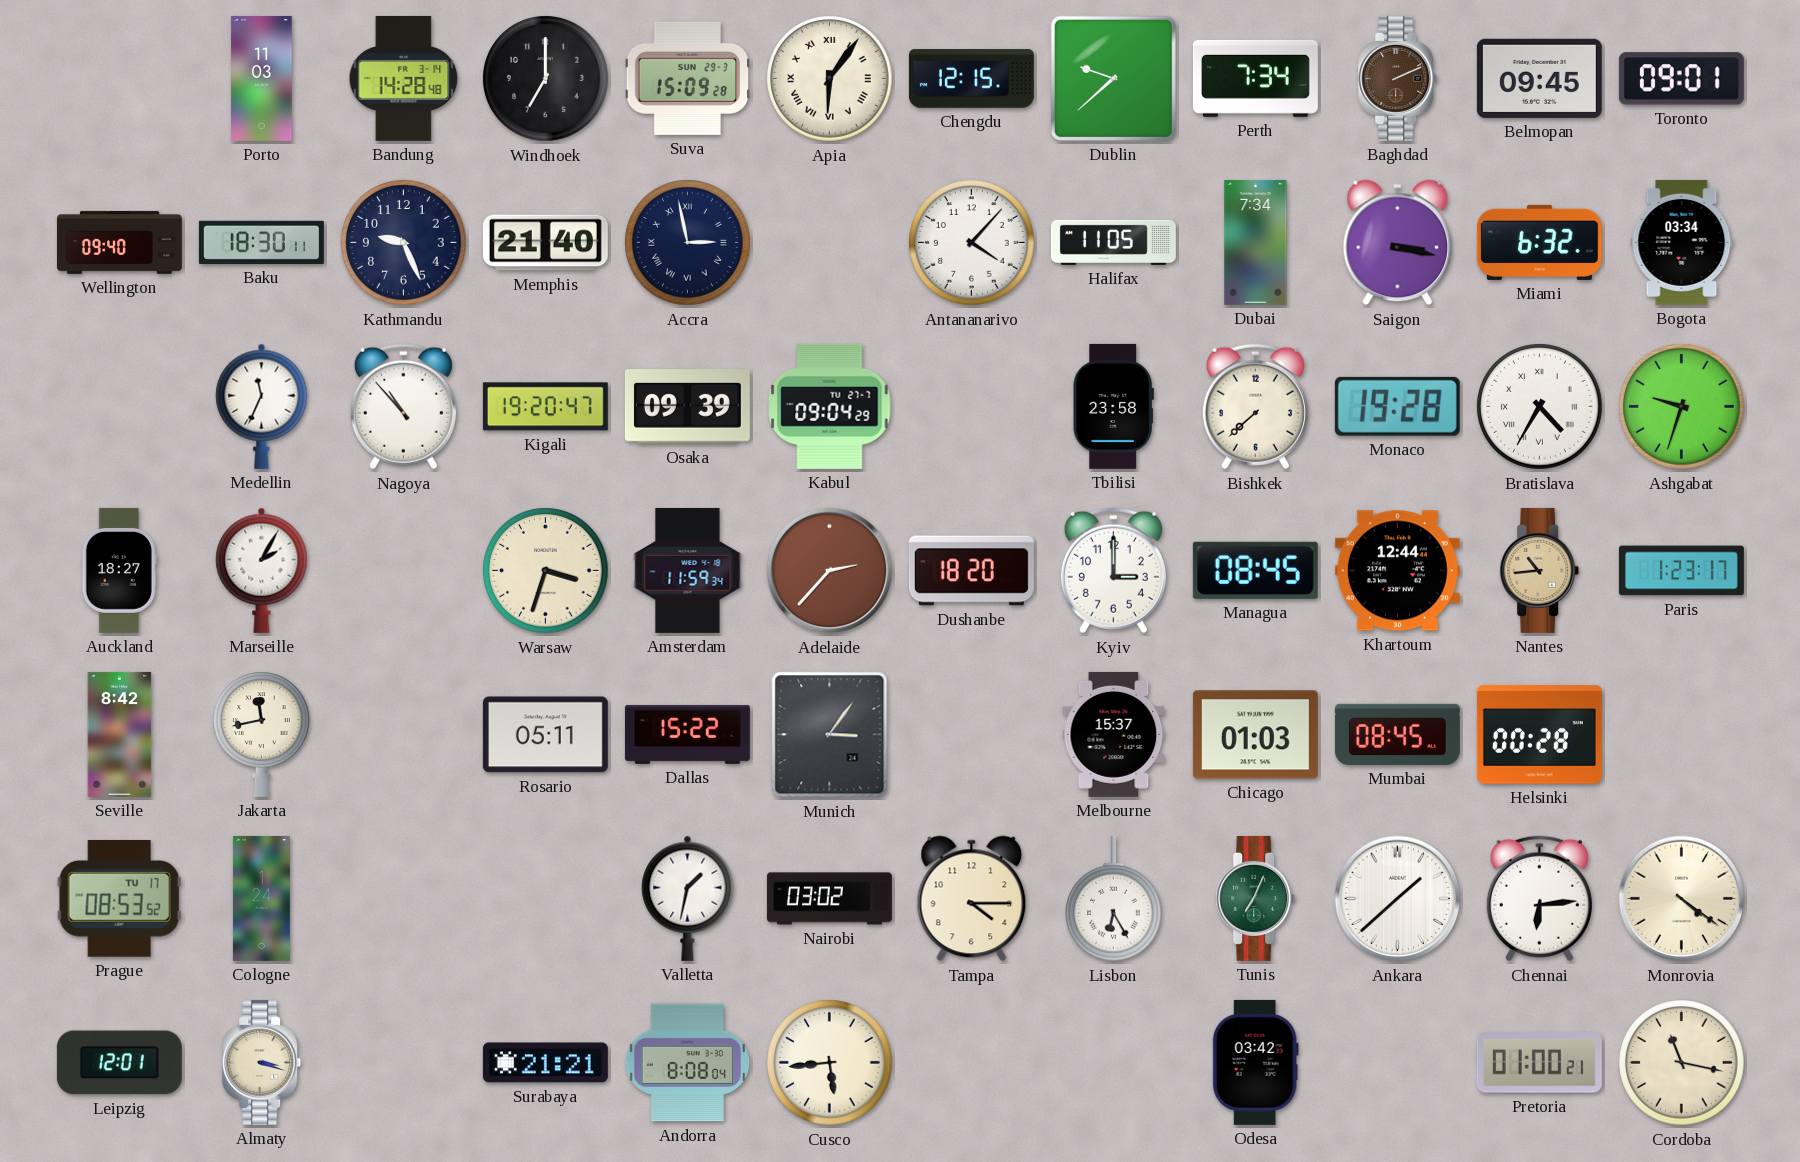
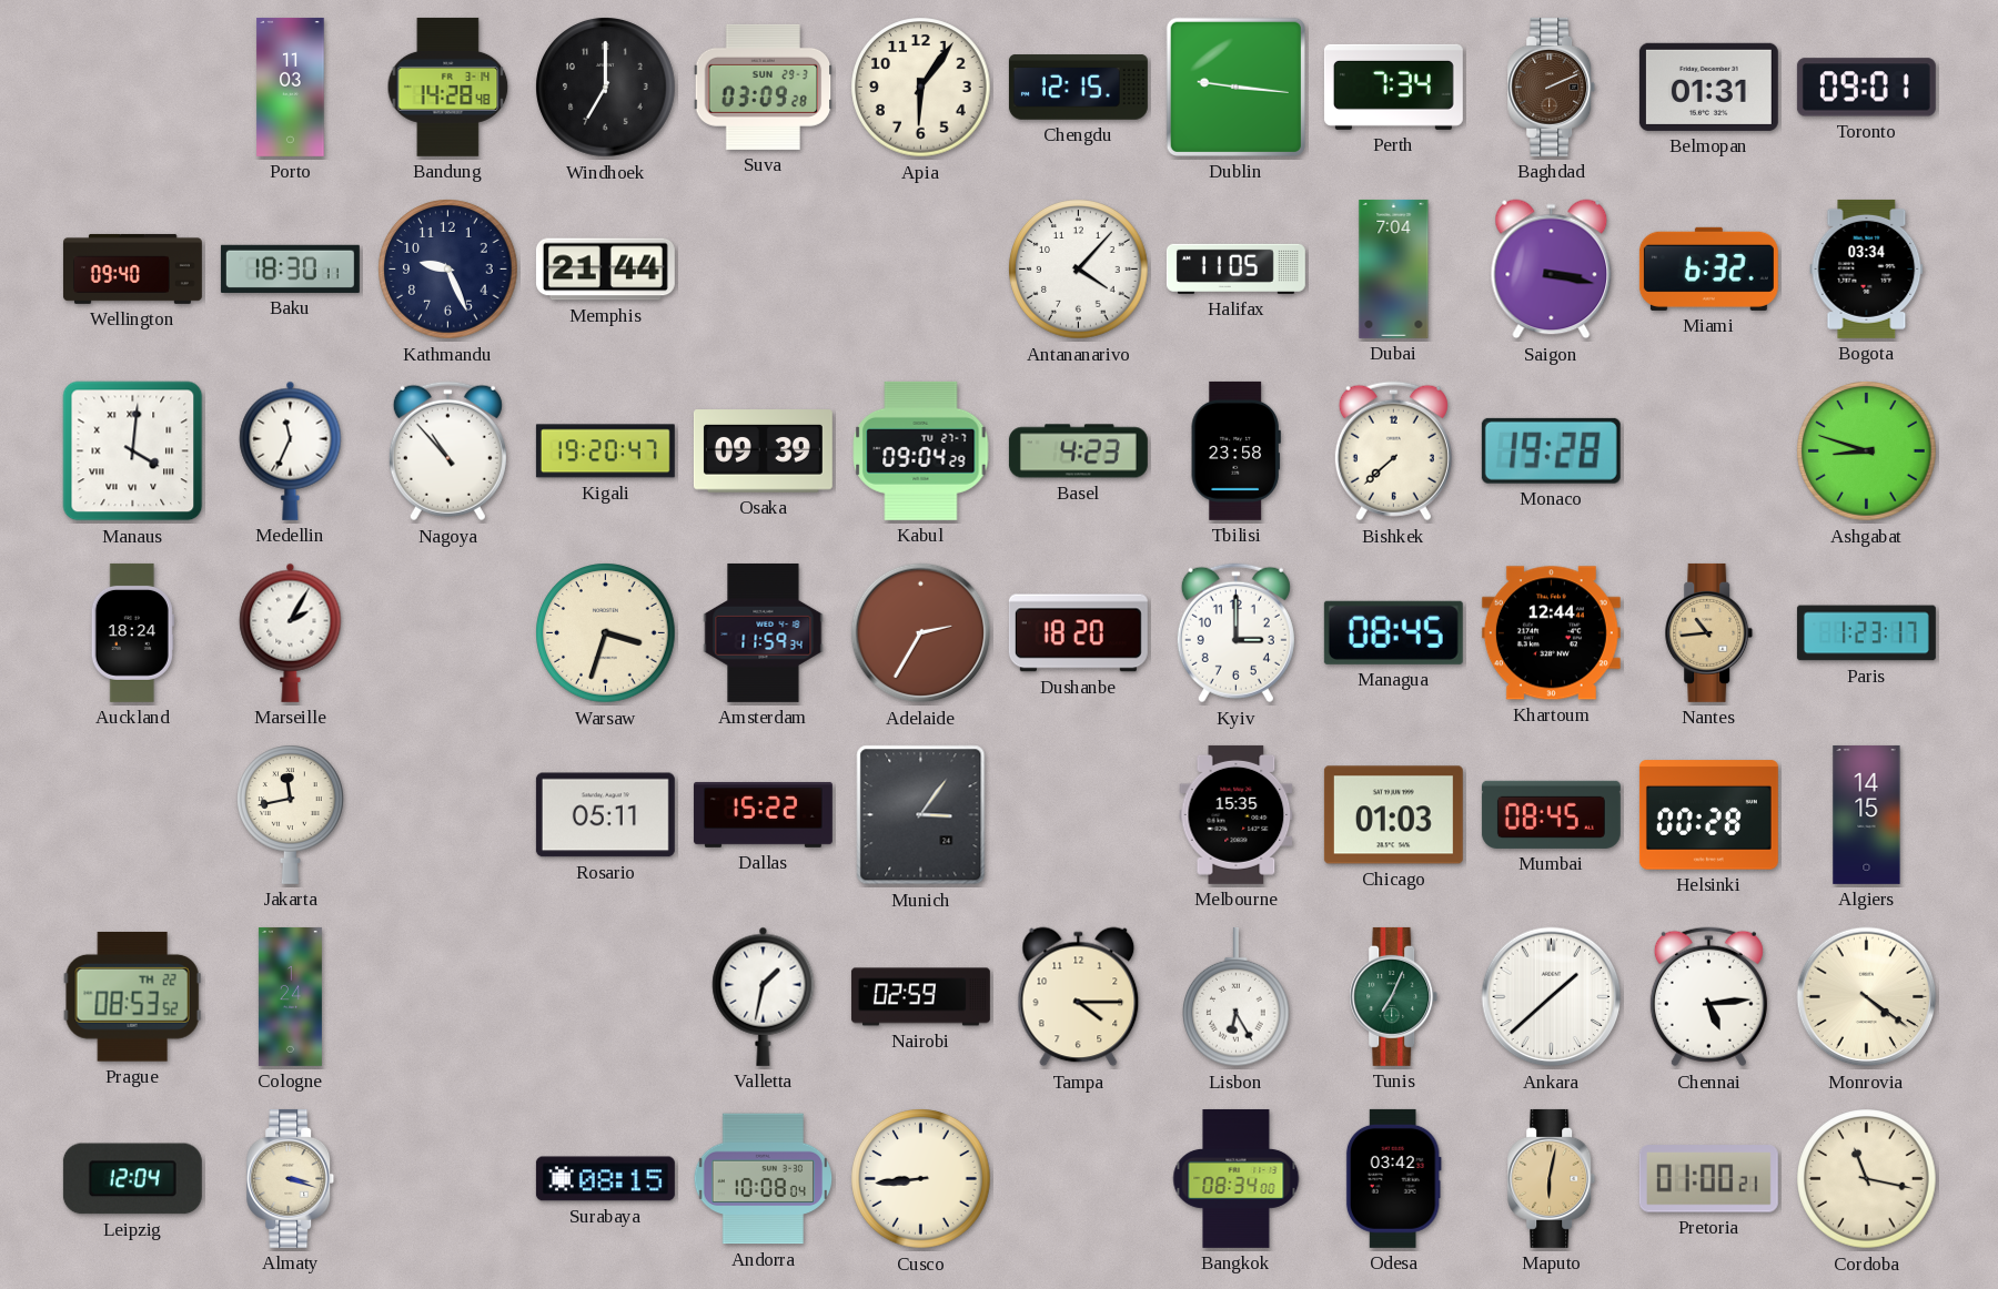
Suva: 15:09 -> 03:09 (764, 87)
Apia numerals: Roman -> Arabic (921, 88)
Dublin: 9:38 -> 9:16 (1235, 87)
Belmopan: 09:45 -> 01:31 (1708, 87)
Memphis: 21:40 -> 21:44 (605, 270)
Accra: 2:58 -> none (688, 243)
Dubai: 7:34 -> 7:04 (1394, 268)
Manaus: none -> 4:01 (133, 451)
Basel: none -> 4:23 (1078, 451)
Bratislava: 4:35 -> none (1540, 407)
Ashgabat: 9:33 -> 8:48 (1867, 451)
Auckland: 18:27 -> 18:24 (132, 632)
Adelaide: 2:37 -> 2:35 (921, 633)
Seville: 8:42 -> none (120, 734)
Melbourne: 15:37 -> 15:35 (1237, 814)
Algiers: none -> 14:15 (1867, 814)
Prague date: TU 17 -> TH 22 (132, 996)
Nairobi: 03:02 -> 02:59 (920, 997)
Chennai: 6:14 -> 5:14 (1708, 997)
Leipzig: 12:01 -> 12:04 (132, 1179)
Surabaya: 21:21 -> 08:15 (605, 1179)
Andorra: 8:08 -> 10:08 (764, 1179)
Cusco: 5:44 -> 8:44 (921, 1179)
Bangkok: none -> 08:34 (1237, 1178)
Maputo: none -> 6:02 (1552, 1178)
